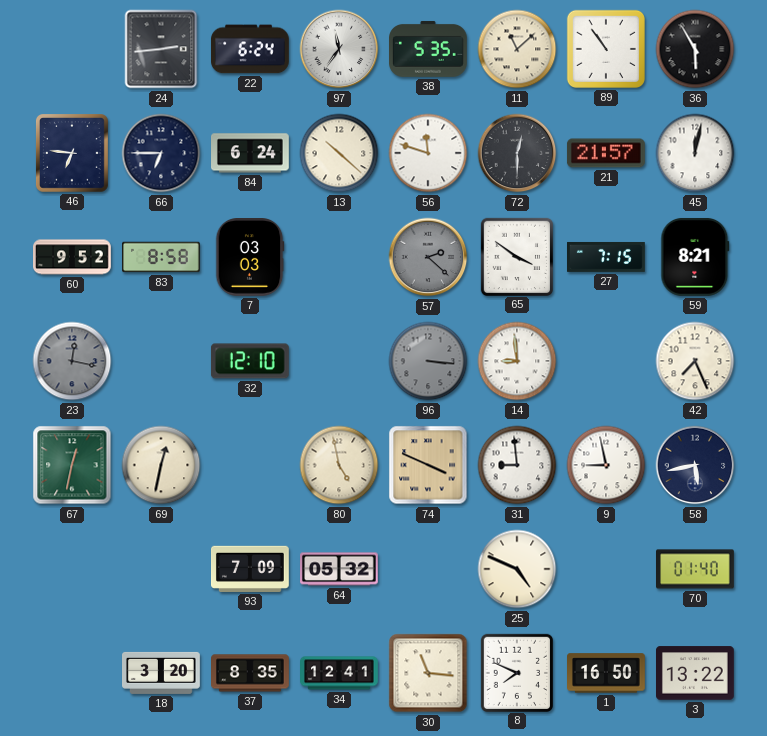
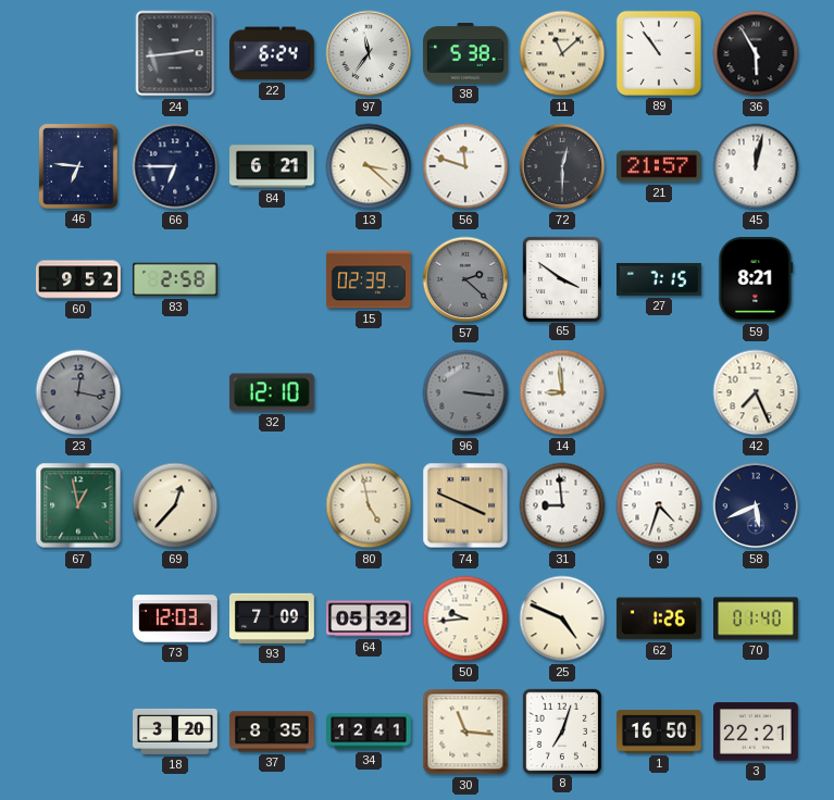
38: 5:35 -> 5:38 (466, 53)
84: 6:24 -> 6:21 (273, 166)
13: 10:22 -> 3:22 (369, 166)
83: 8:58 -> 2:58 (176, 279)
7: 03:03 -> none (250, 258)
15: none -> 02:39 (369, 279)
67: 12:32 -> 12:58 (78, 505)
69: 12:32 -> 12:37 (175, 505)
9: 8:58 -> 4:33 (659, 505)
58: 5:43 -> 5:41 (756, 505)
73: none -> 12:03 (176, 618)
50: none -> 9:44 (465, 618)
62: none -> 1:26 (659, 618)
8: 7:49 -> 7:03 (561, 730)
3: 13:22 -> 22:21 (757, 732)
